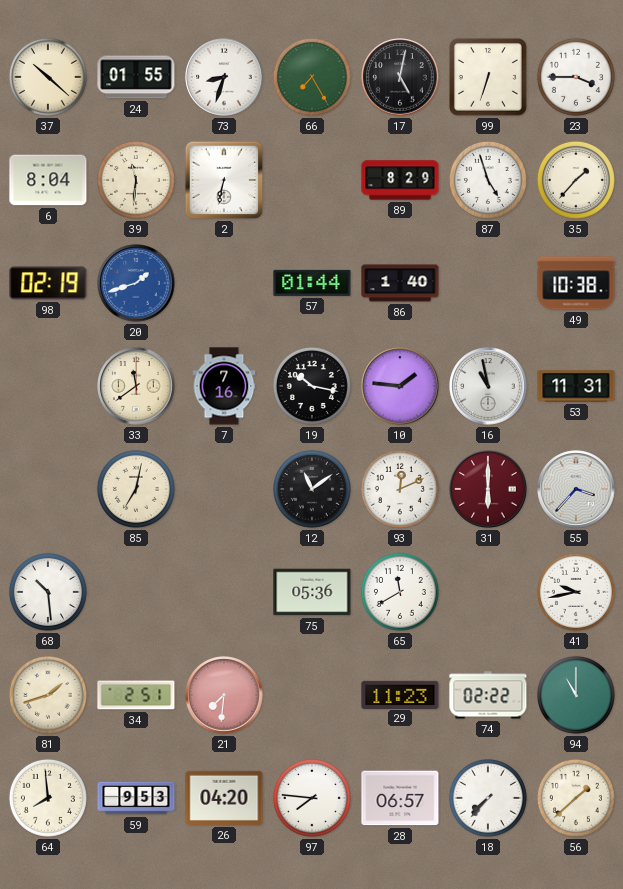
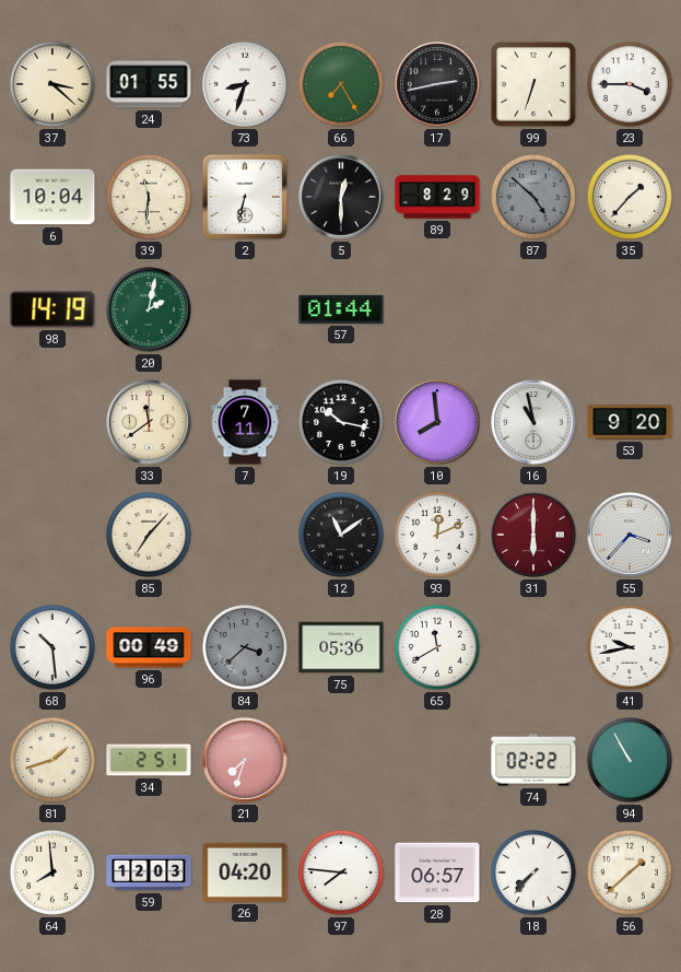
37: 10:22 -> 3:22 (52, 84)
17: 5:02 -> 2:43 (437, 84)
6: 8:04 -> 10:04 (52, 197)
5: none -> 12:30 (341, 197)
87: 4:57 -> 4:52 (533, 197)
87 dial: white -> grey (533, 197)
98: 02:19 -> 14:19 (52, 309)
20: 1:42 -> 2:02 (149, 309)
20 dial: blue -> green (149, 309)
86: 1:40 -> none (400, 283)
49: 10:38 -> none (576, 283)
7: 7:16 -> 7:11 (245, 422)
10: 1:46 -> 7:59 (437, 422)
53: 11:31 -> 9:20 (630, 422)
85: 7:02 -> 7:07 (149, 535)
96: none -> 00:49 (149, 647)
84: none -> 3:38 (245, 647)
21: 7:31 -> 7:33 (245, 760)
29: 11:23 -> none (400, 694)
94: 11:00 -> 10:55 (630, 760)
59: 9:53 -> 12:03 (149, 873)
